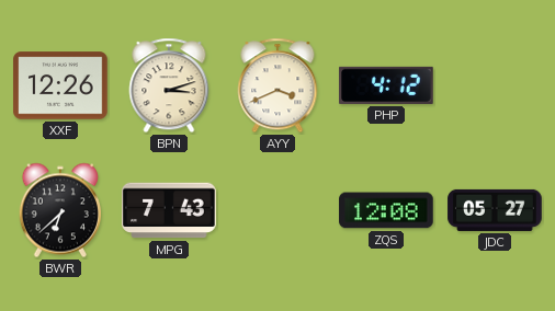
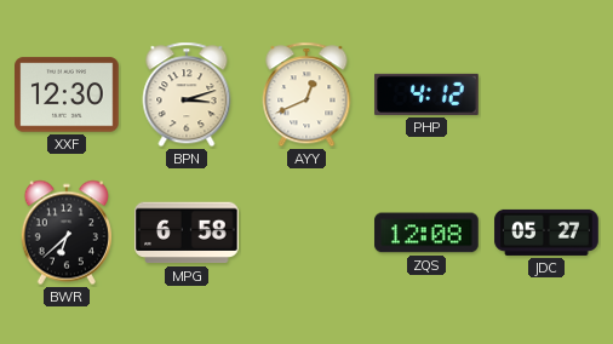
XXF: 12:26 -> 12:30 (67, 94)
AYY: 3:41 -> 12:41 (306, 94)
MPG: 7:43 -> 6:58 (187, 233)
